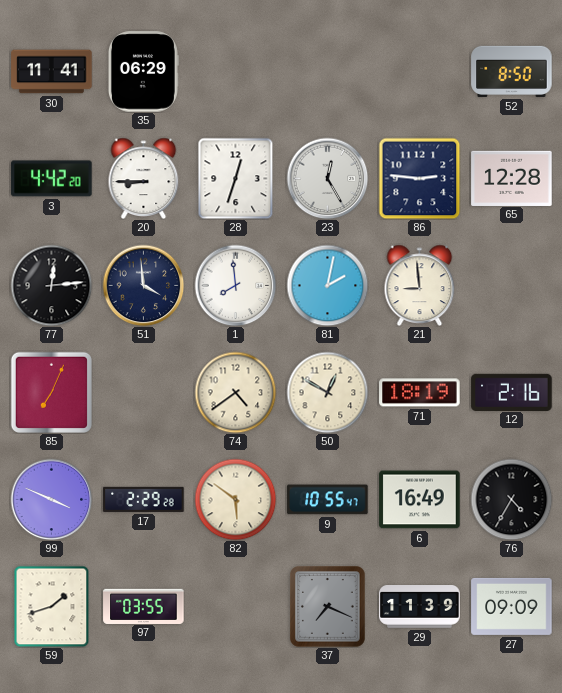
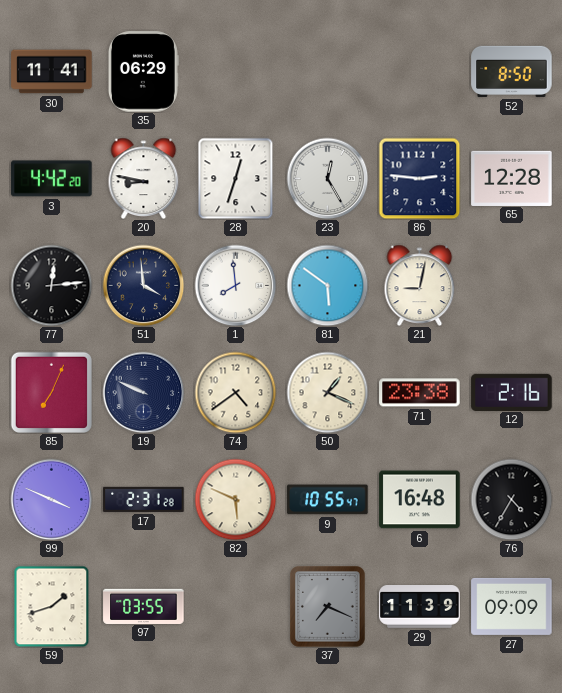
20: 8:45 -> 8:47 (144, 178)
81: 2:02 -> 5:51 (327, 285)
21: 8:59 -> 9:02 (420, 285)
19: none -> 9:49 (143, 392)
50: 12:50 -> 1:19 (327, 392)
71: 18:19 -> 23:38 (420, 393)
17: 2:29 -> 2:31 (144, 499)
82: 5:51 -> 5:49 (235, 499)
6: 16:49 -> 16:48 (420, 500)
